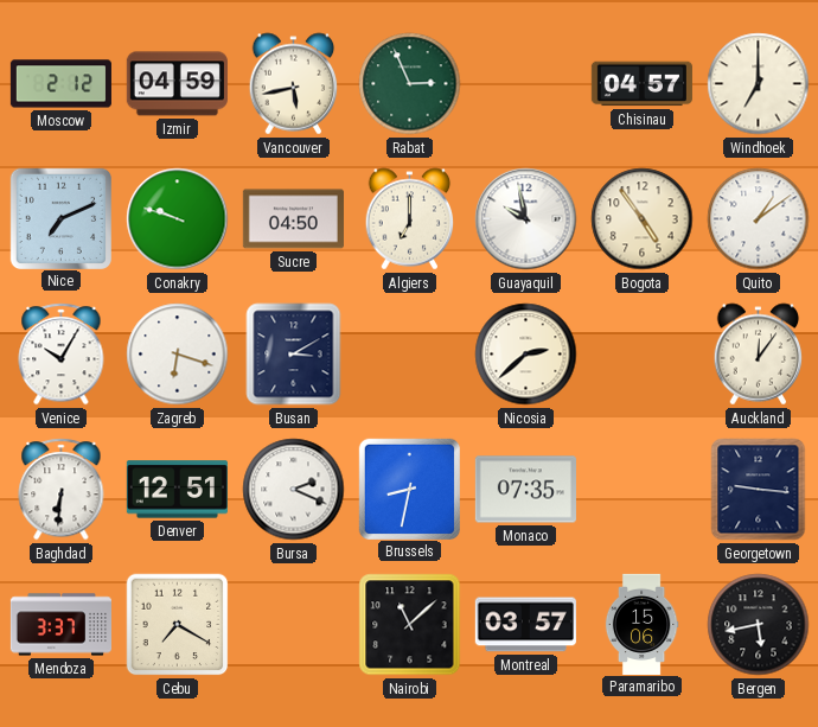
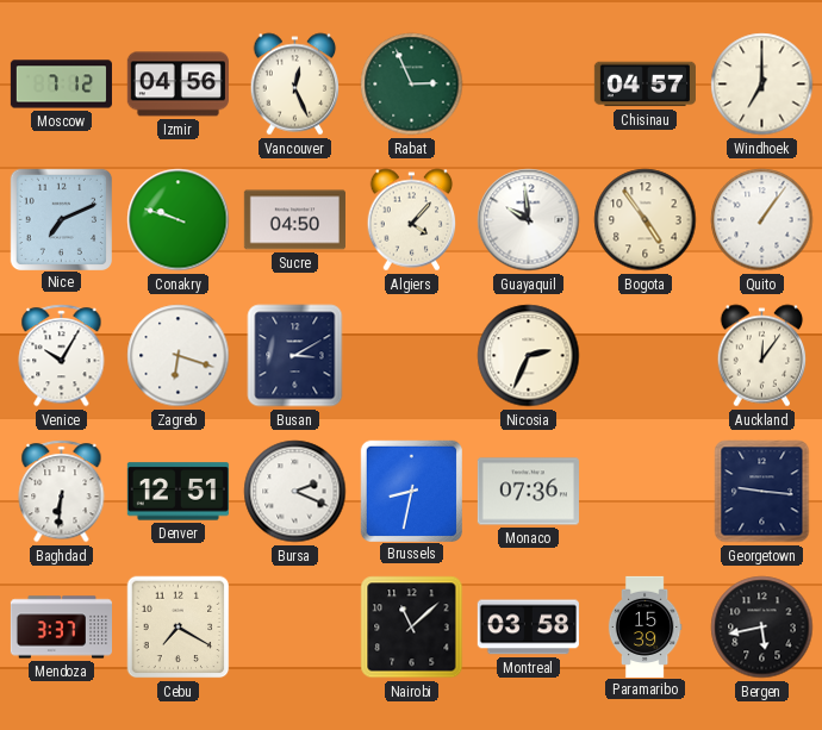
Moscow: 2:12 -> 7:12 (61, 85)
Izmir: 04:59 -> 04:56 (178, 85)
Vancouver: 5:43 -> 12:26 (295, 85)
Algiers: 7:00 -> 4:07 (412, 220)
Guayaquil: 9:58 -> 9:59 (529, 220)
Quito: 1:09 -> 1:06 (762, 220)
Nicosia: 2:38 -> 2:34 (529, 356)
Monaco: 07:35 -> 07:36 (528, 492)
Montreal: 03:57 -> 03:58 (528, 628)
Paramaribo: 15:06 -> 15:39 (644, 626)
